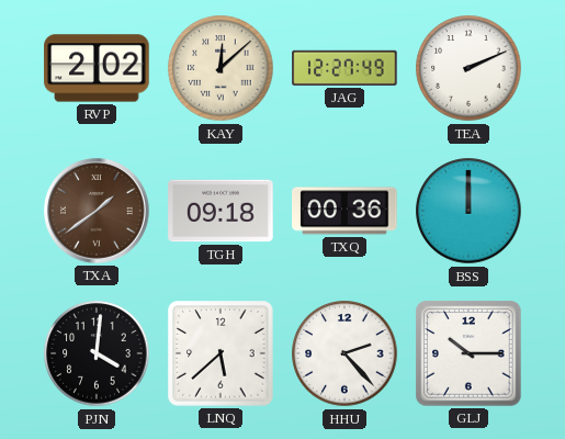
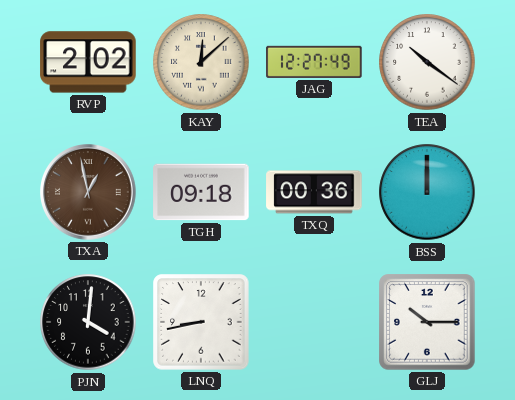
TEA: 2:11 -> 10:21 (427, 62)
TXA: 1:39 -> 12:58 (88, 192)
LNQ: 5:38 -> 8:43 (201, 322)
HHU: 2:23 -> none (344, 353)
